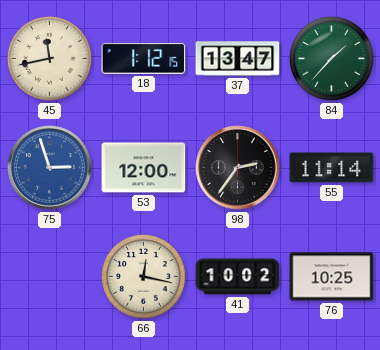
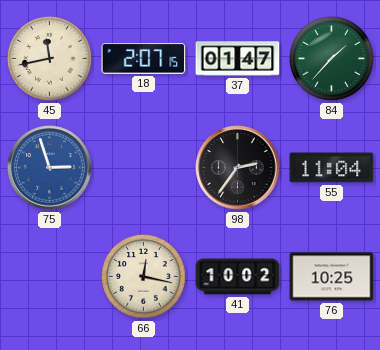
18: 1:12 -> 2:07 (144, 59)
37: 13:47 -> 01:47 (238, 59)
53: 12:00 -> none (144, 168)
55: 11:14 -> 11:04 (332, 168)
